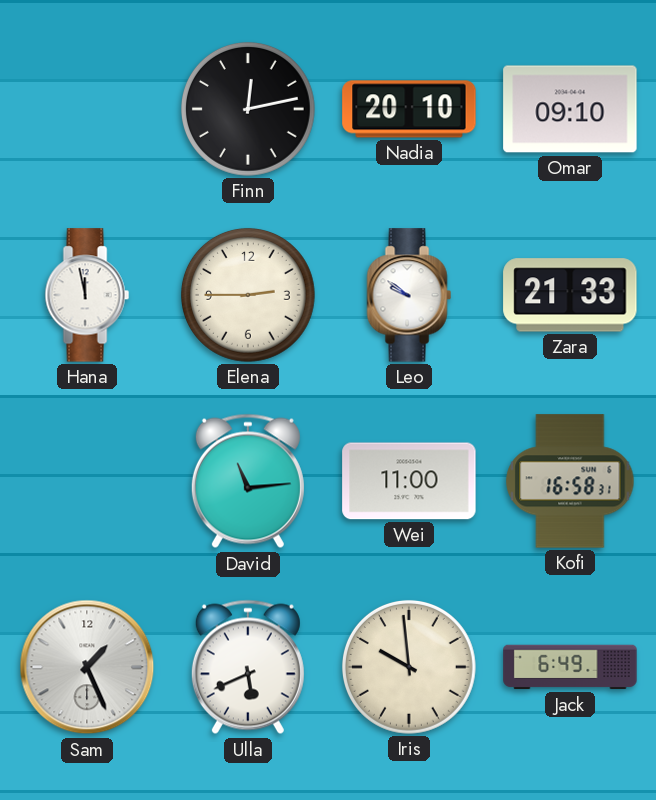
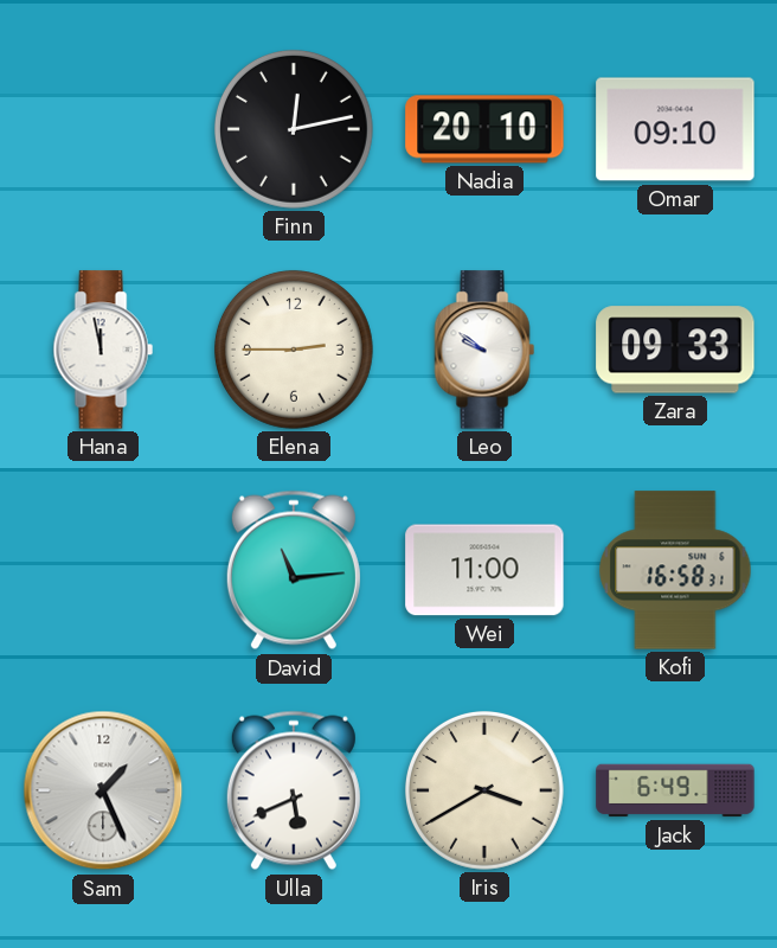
Zara: 21:33 -> 09:33 (675, 350)
Iris: 9:59 -> 3:40 (484, 790)
